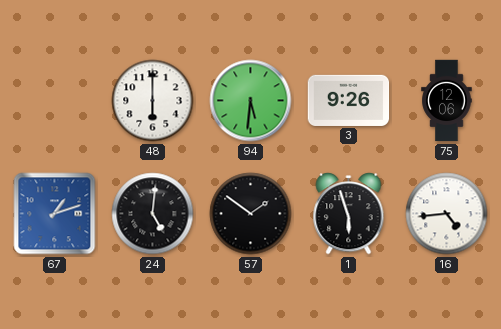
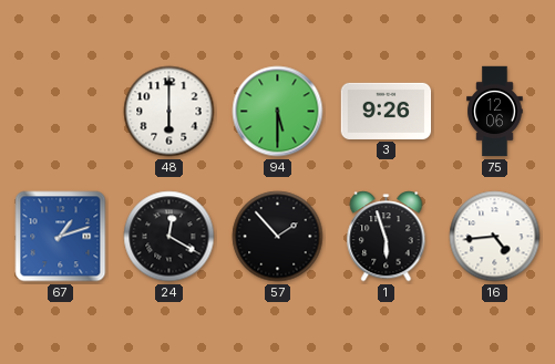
94: 5:31 -> 5:30 (278, 112)
24: 5:01 -> 12:20 (169, 237)
57: 1:51 -> 1:53 (278, 237)
